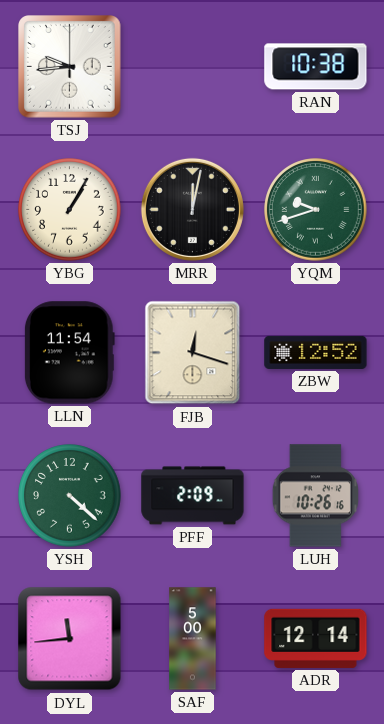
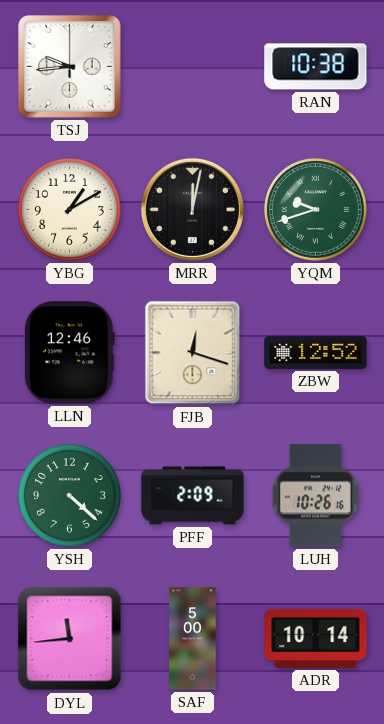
YBG: 1:05 -> 1:10 (70, 210)
LLN: 11:54 -> 12:46 (69, 353)
ADR: 12:14 -> 10:14 (316, 638)
